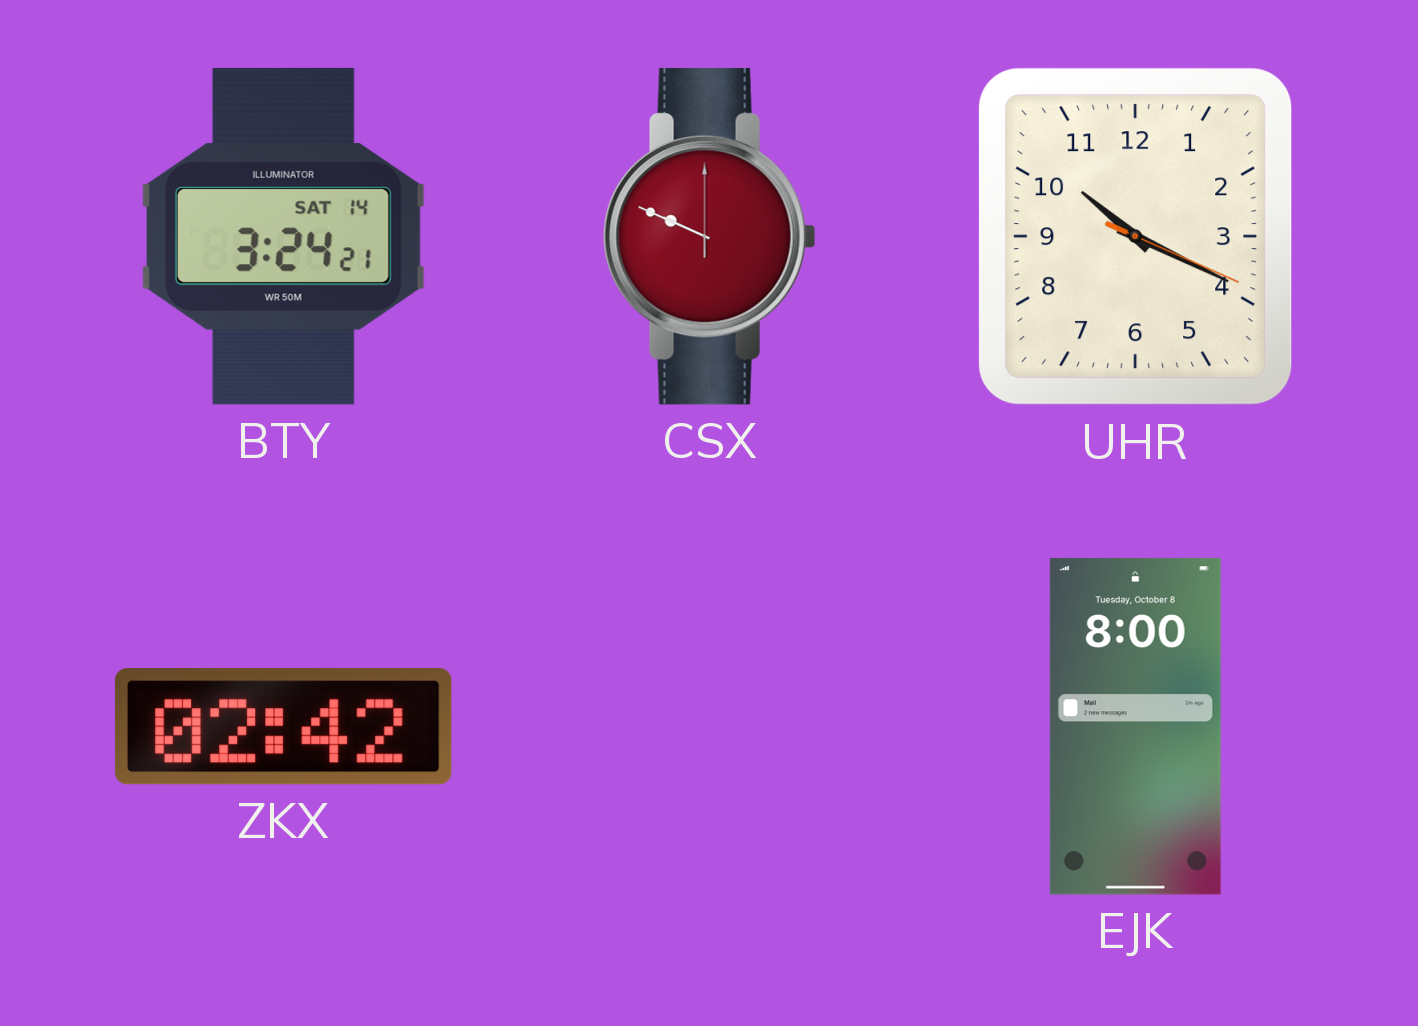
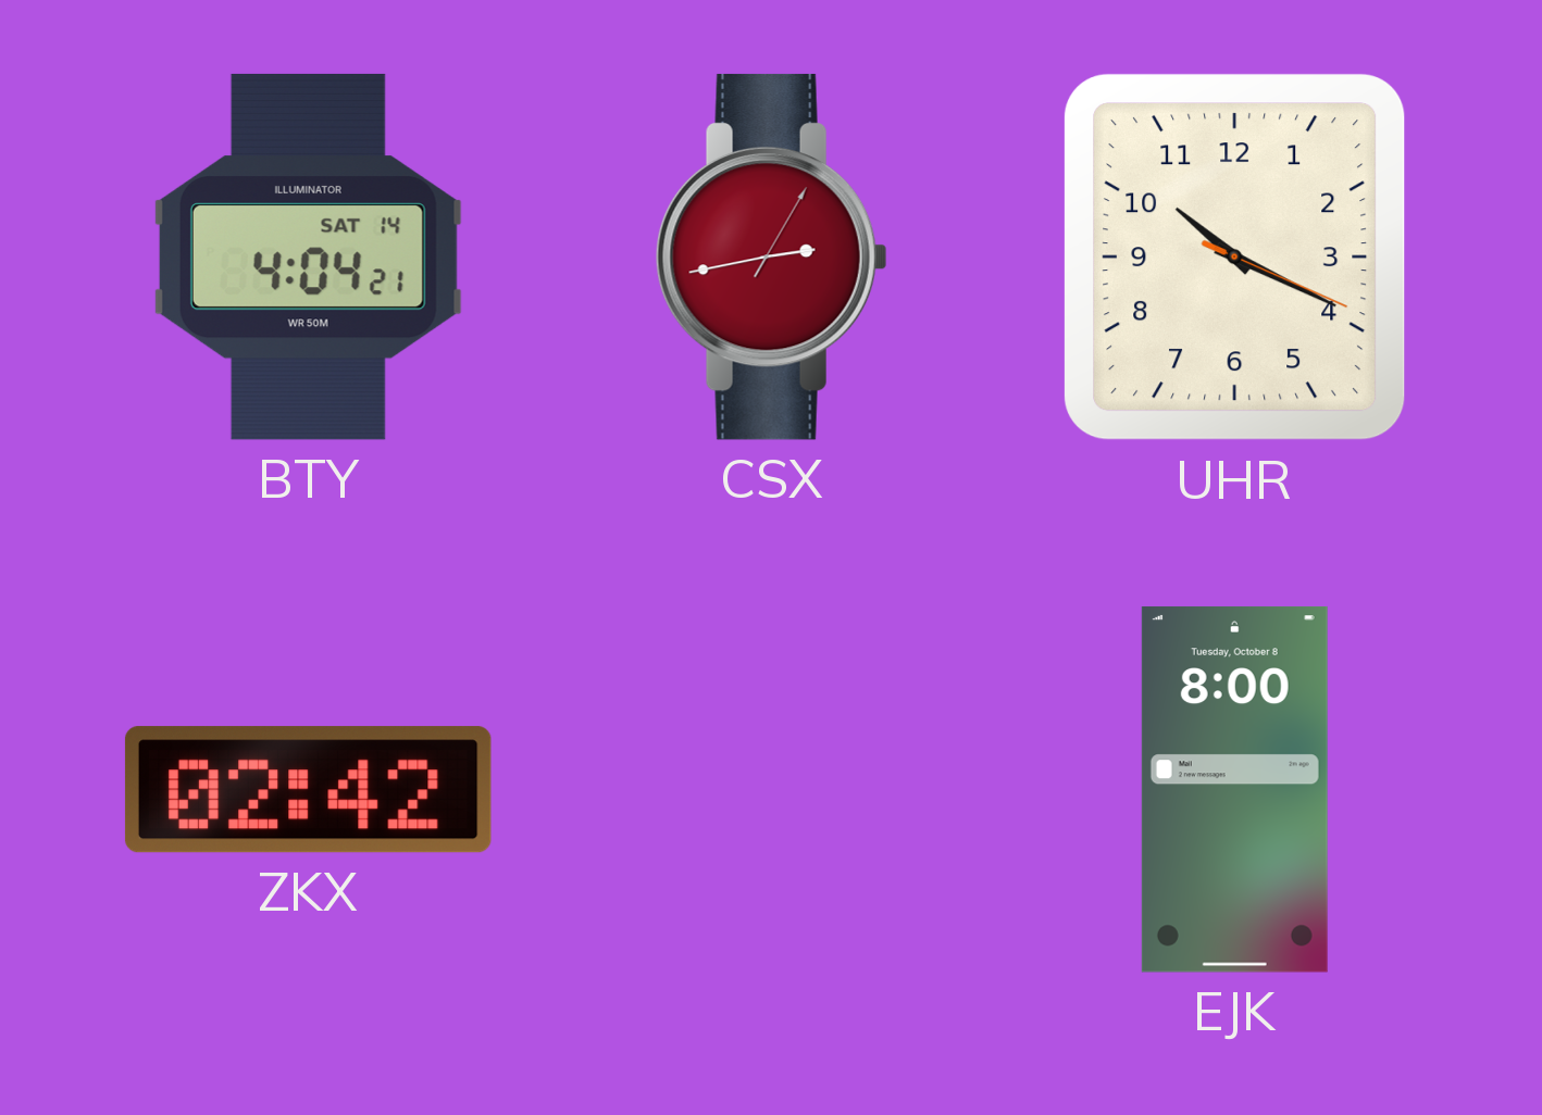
BTY: 3:24 -> 4:04 (308, 256)
CSX: 9:49 -> 2:43 (771, 256)
